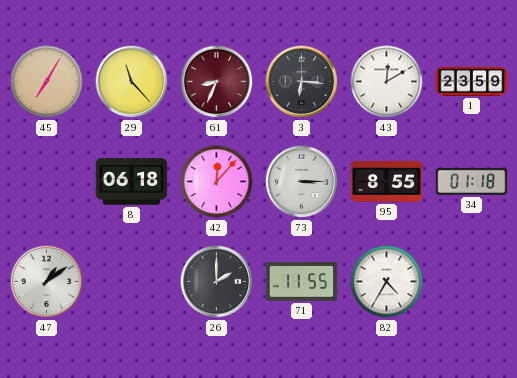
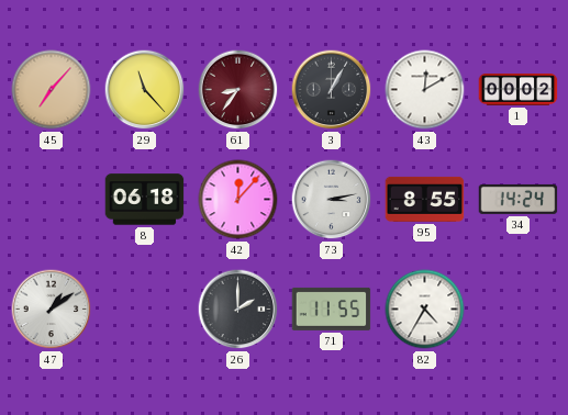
45: 7:05 -> 7:07 (52, 90)
61: 8:34 -> 8:36 (238, 90)
3: 6:16 -> 1:05 (332, 90)
1: 23:59 -> 00:02 (519, 90)
73: 3:15 -> 3:13 (332, 200)
34: 01:18 -> 14:24 (519, 199)
